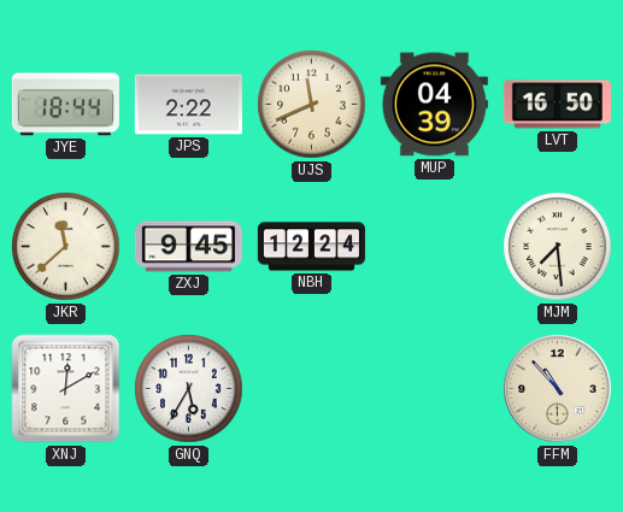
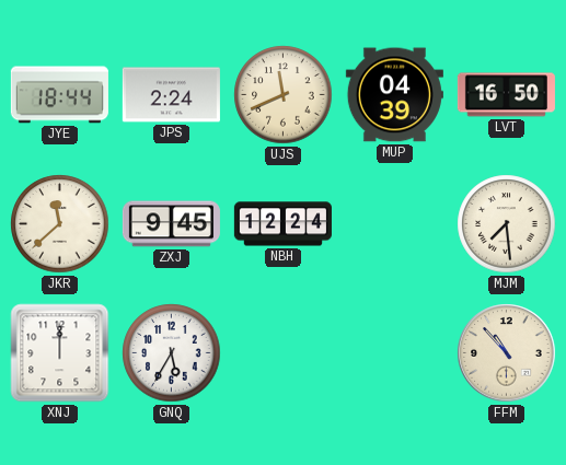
JPS: 2:22 -> 2:24 (171, 95)
XNJ: 12:10 -> 12:00 (60, 353)
